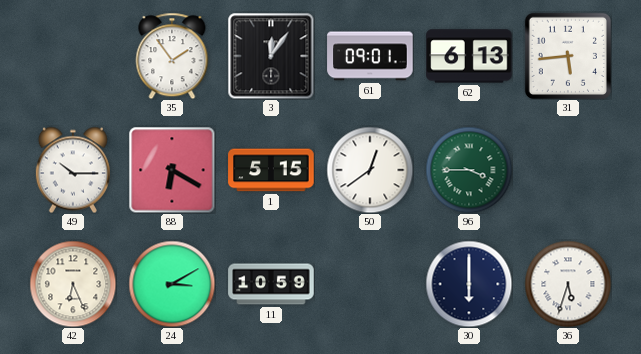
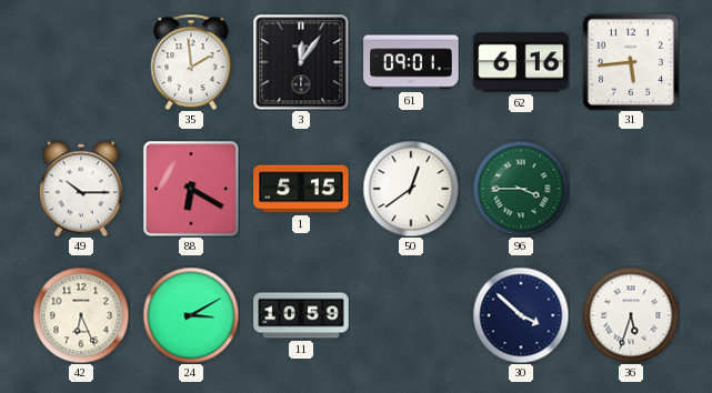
35: 1:54 -> 1:59 (191, 62)
62: 6:13 -> 6:16 (521, 62)
30: 6:00 -> 3:52 (521, 315)
